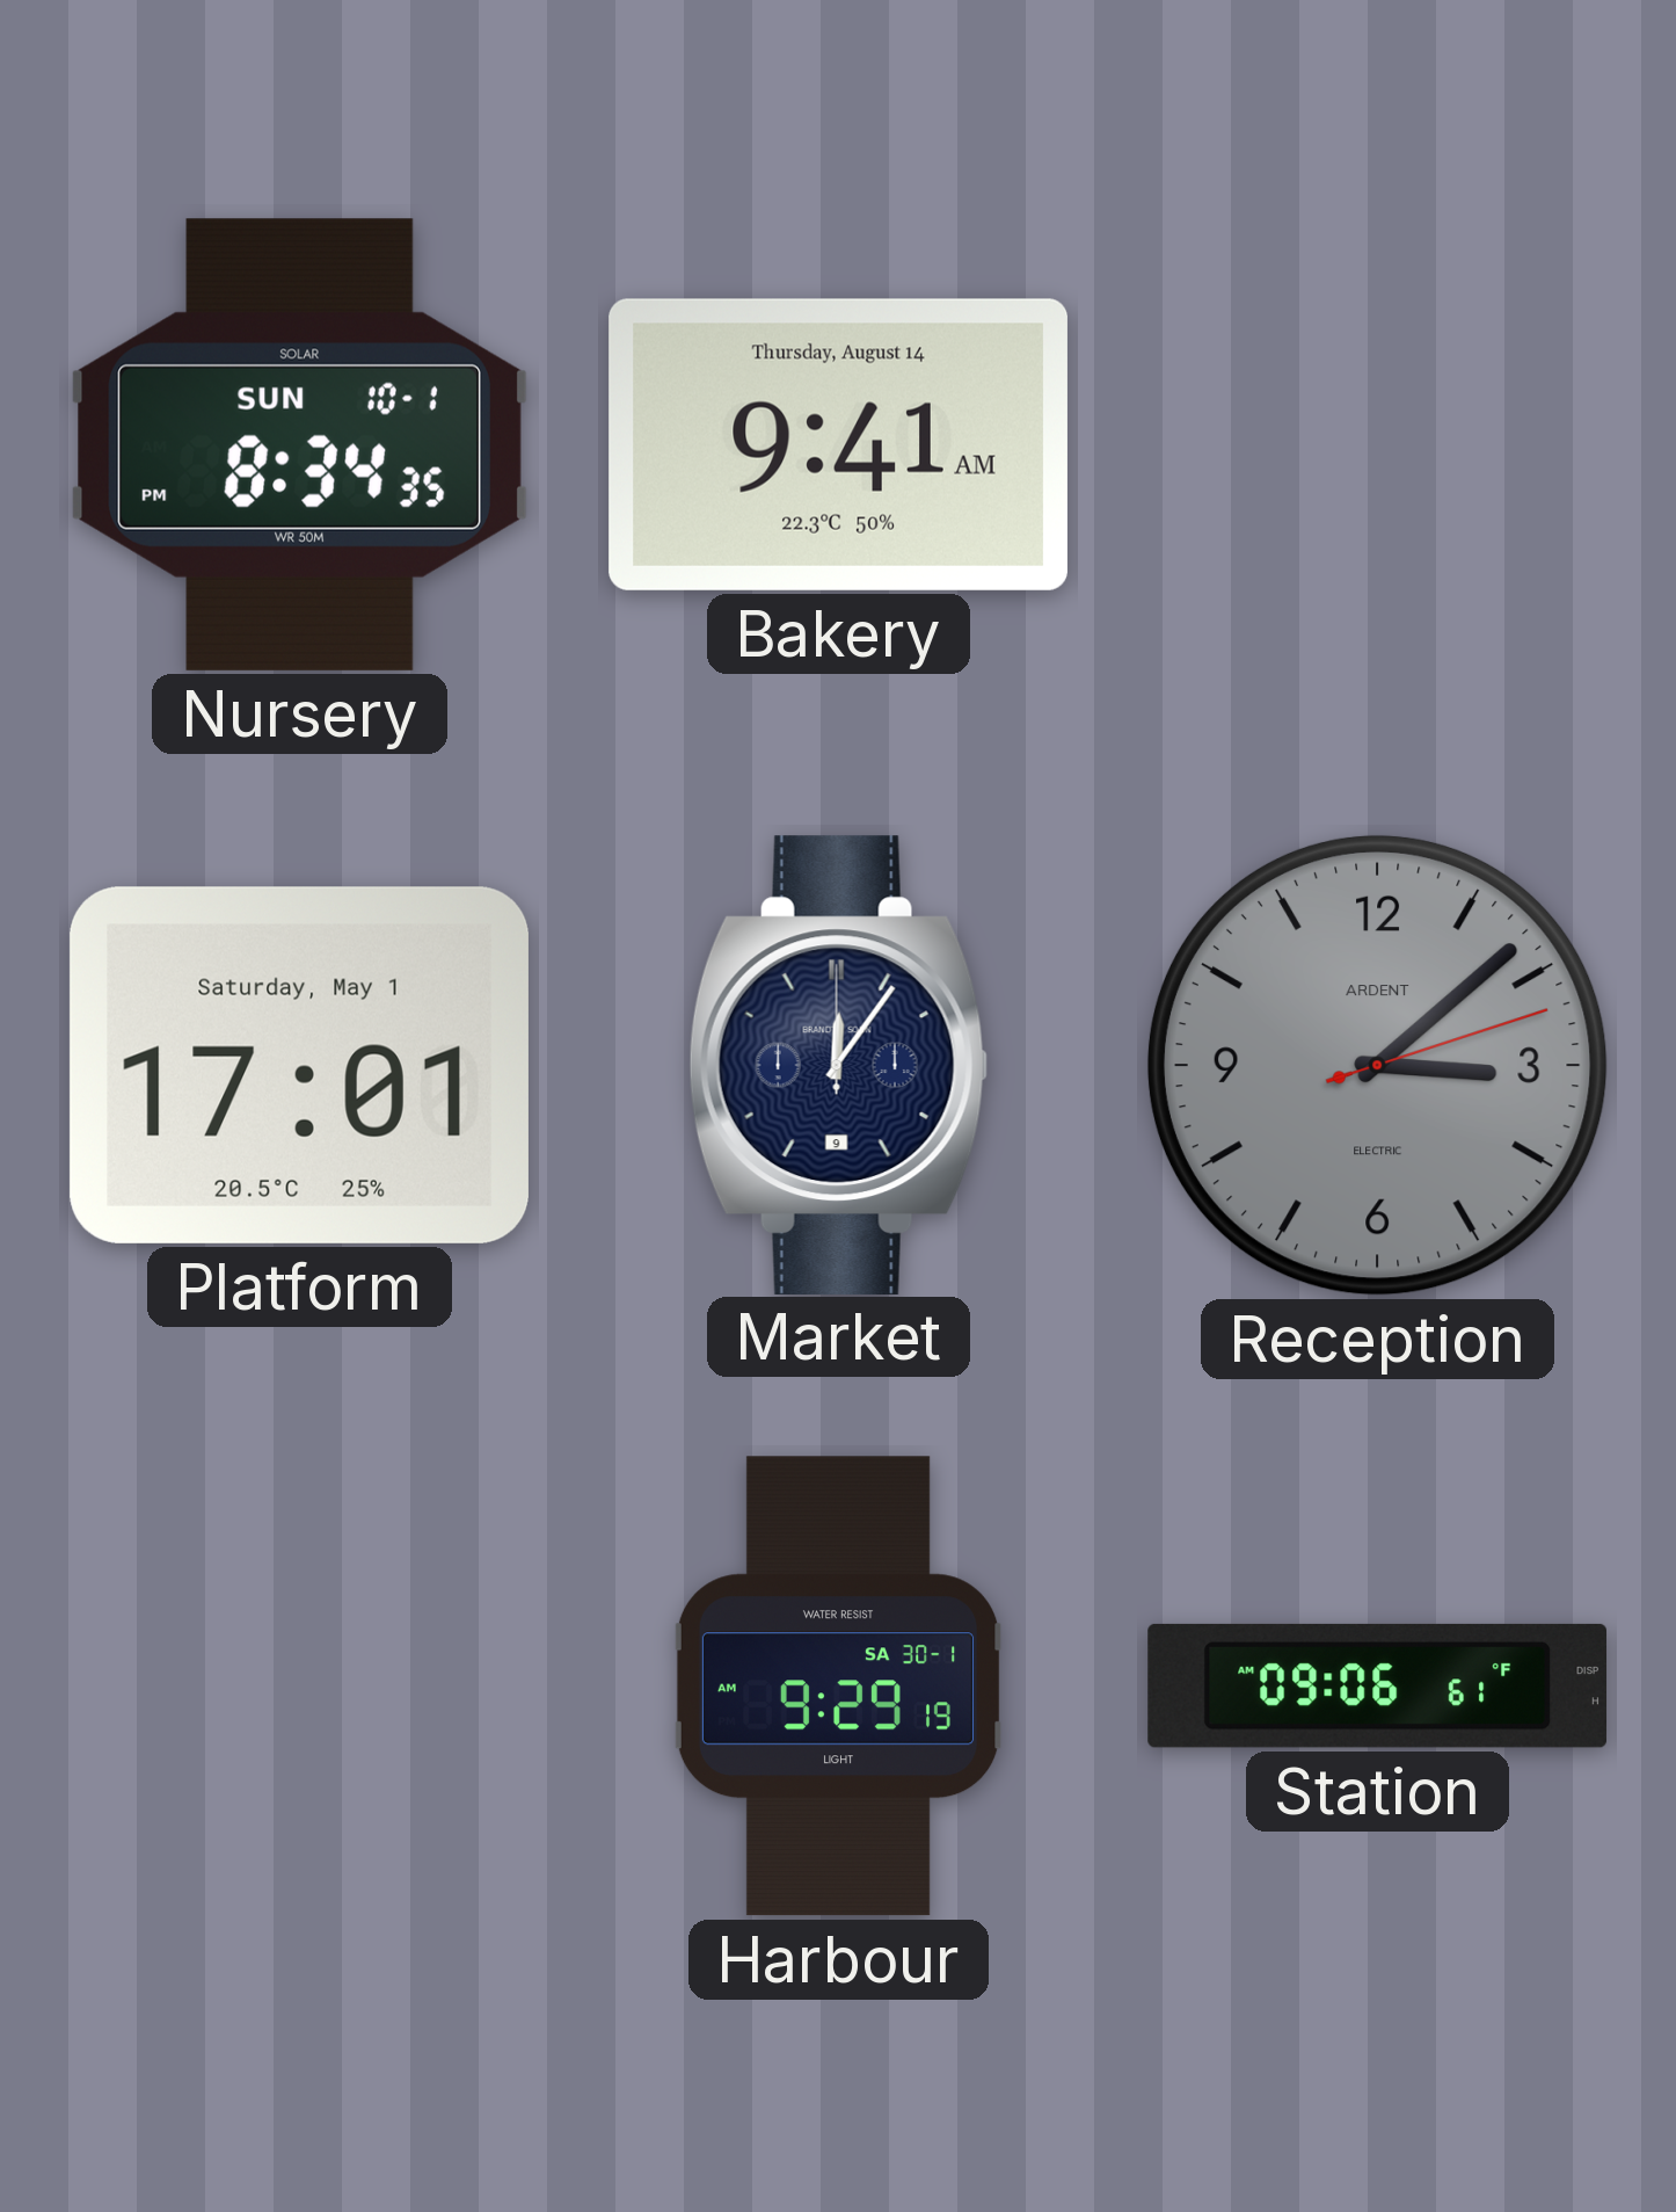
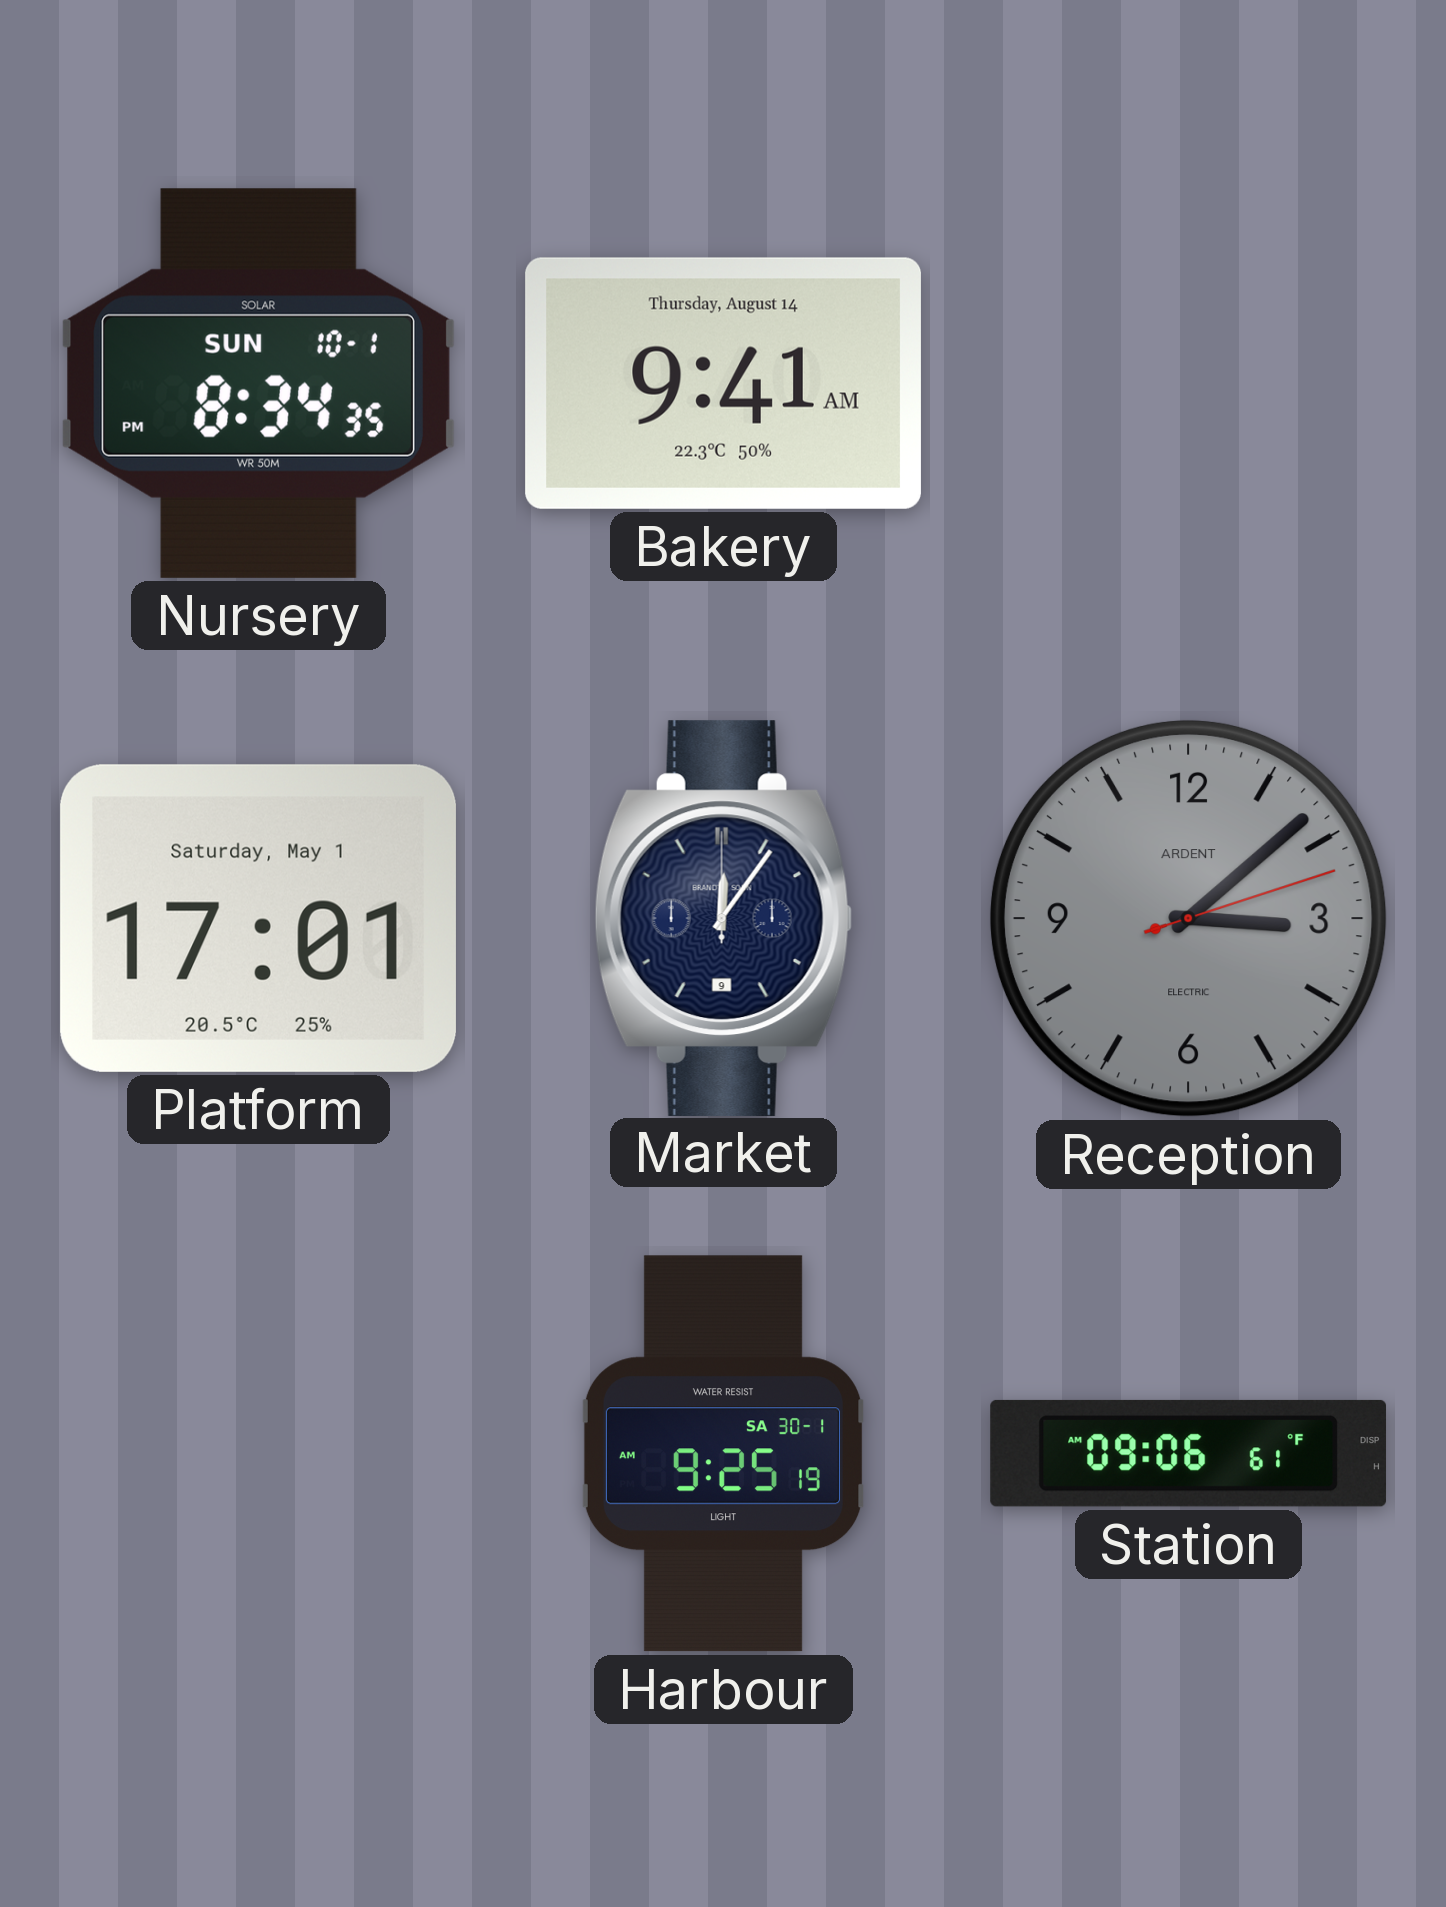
Harbour: 9:29 -> 9:25 (723, 1454)
